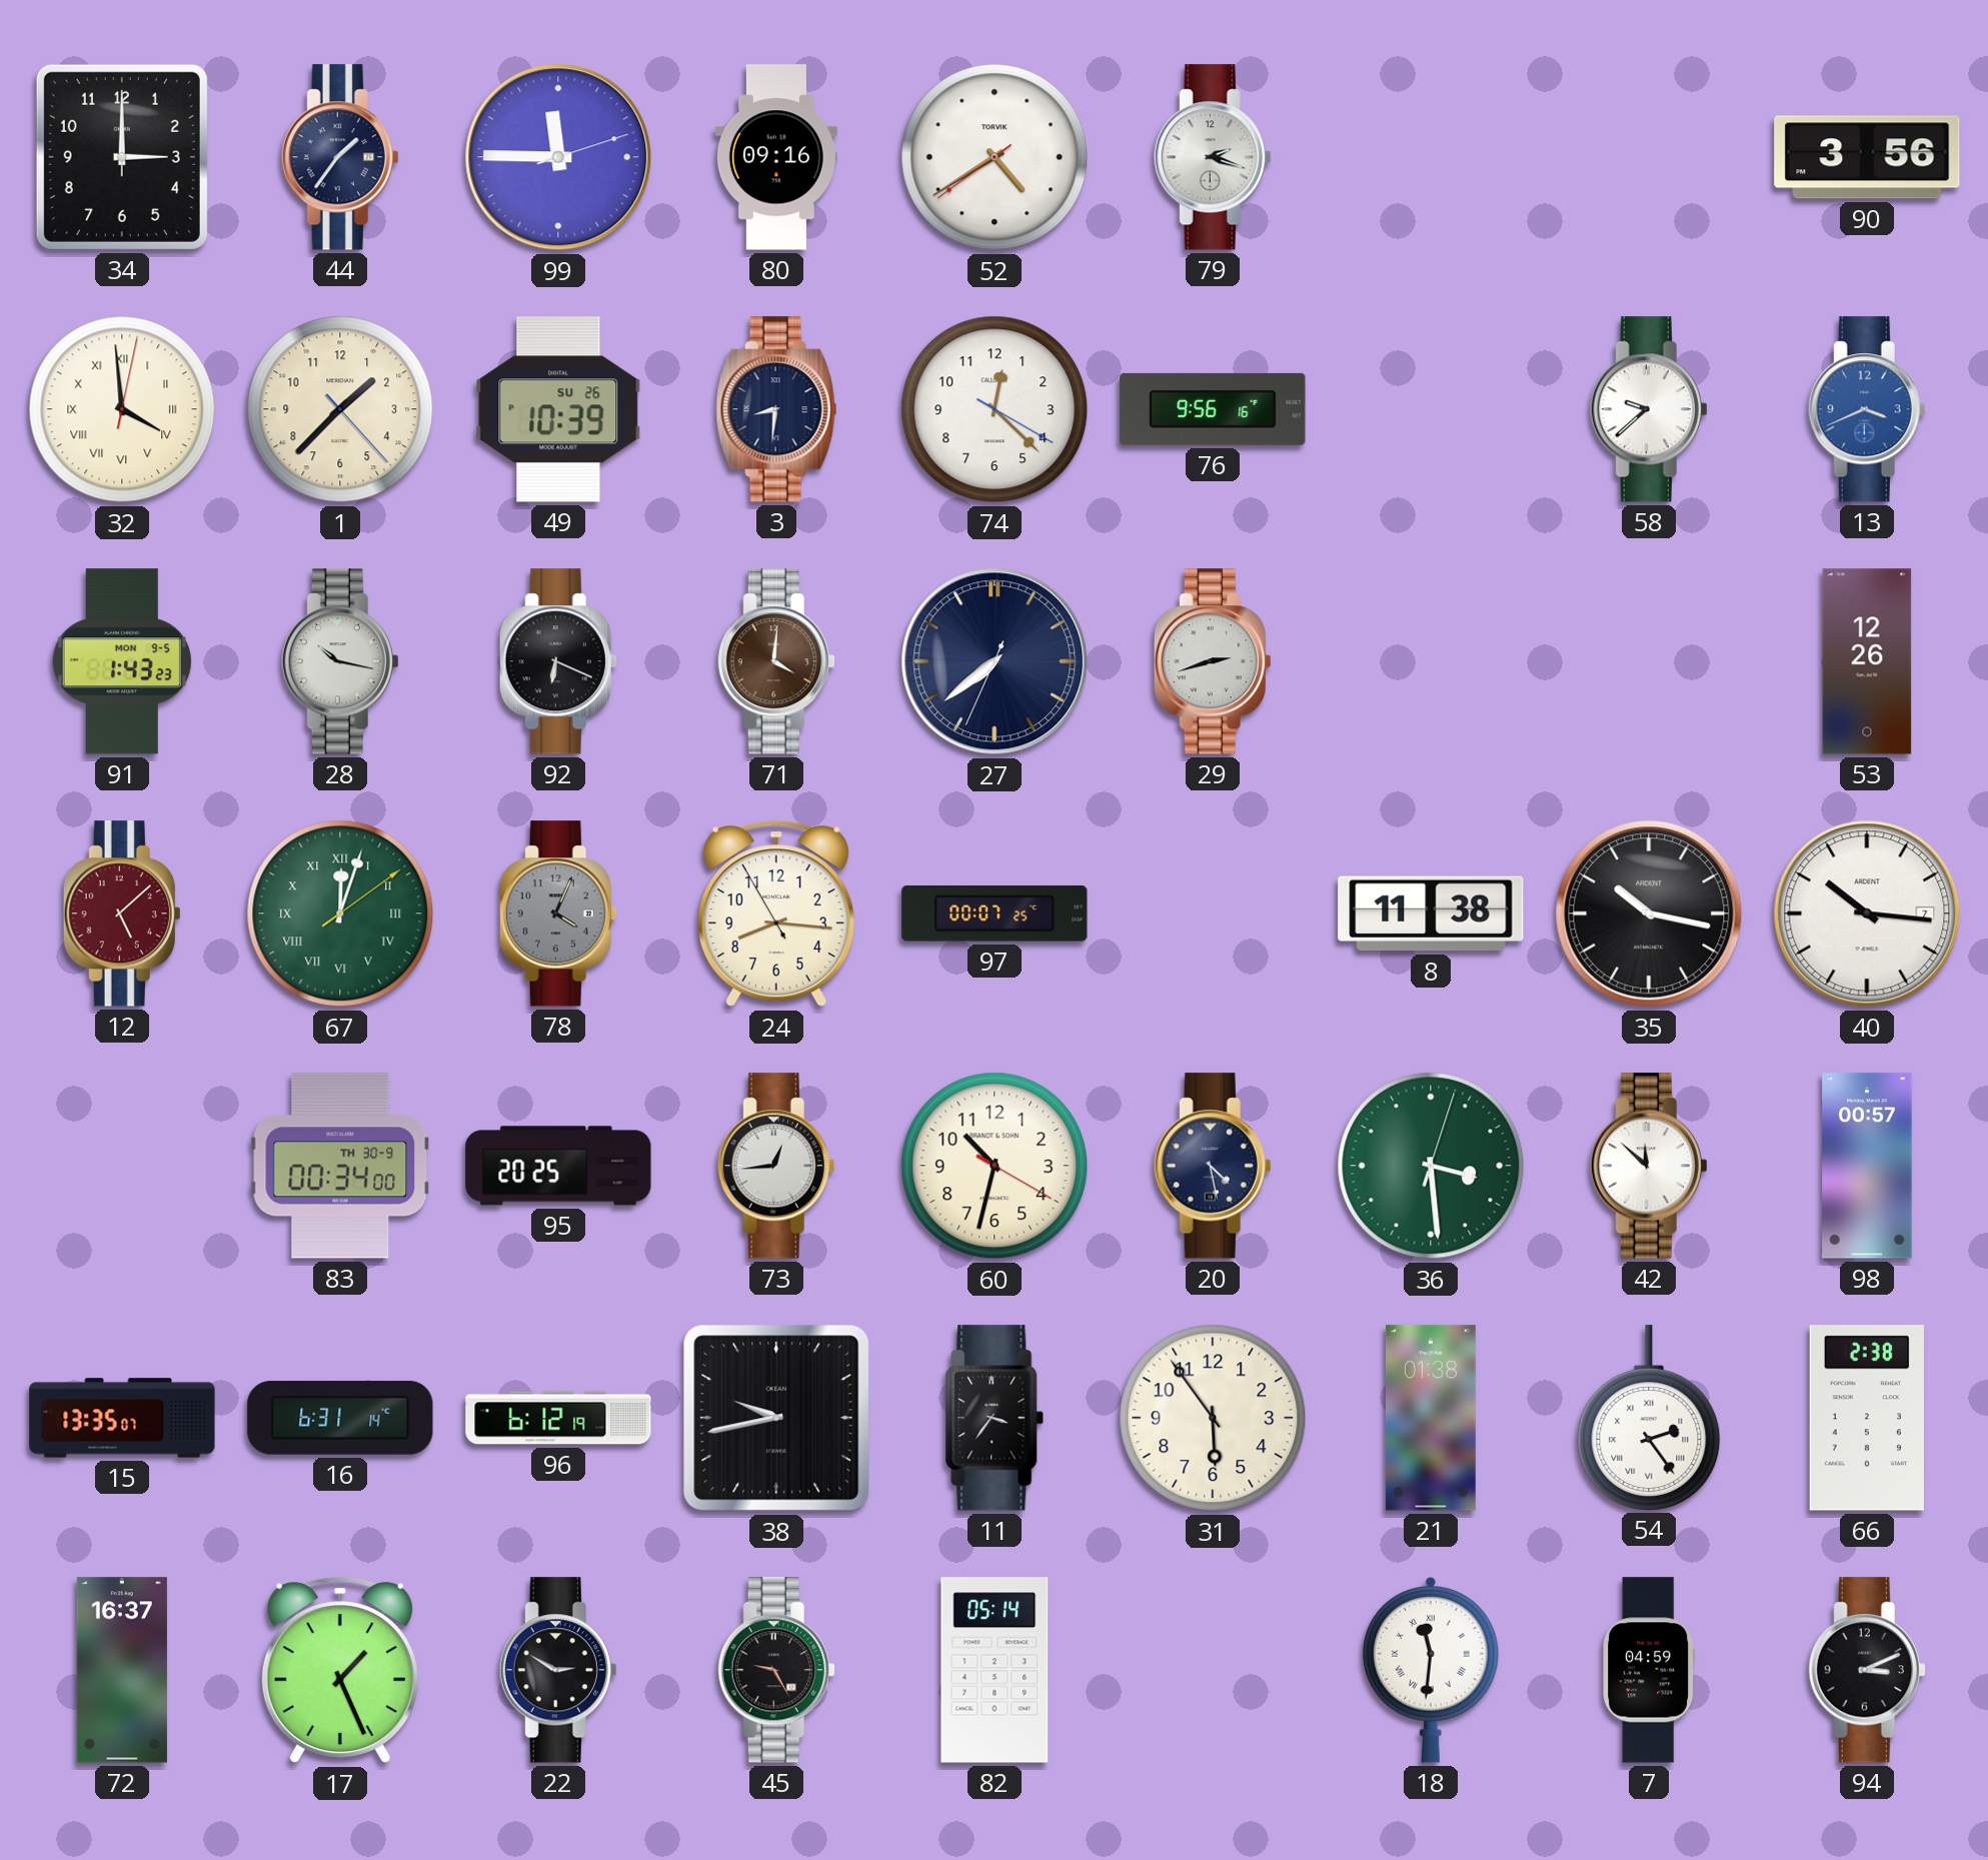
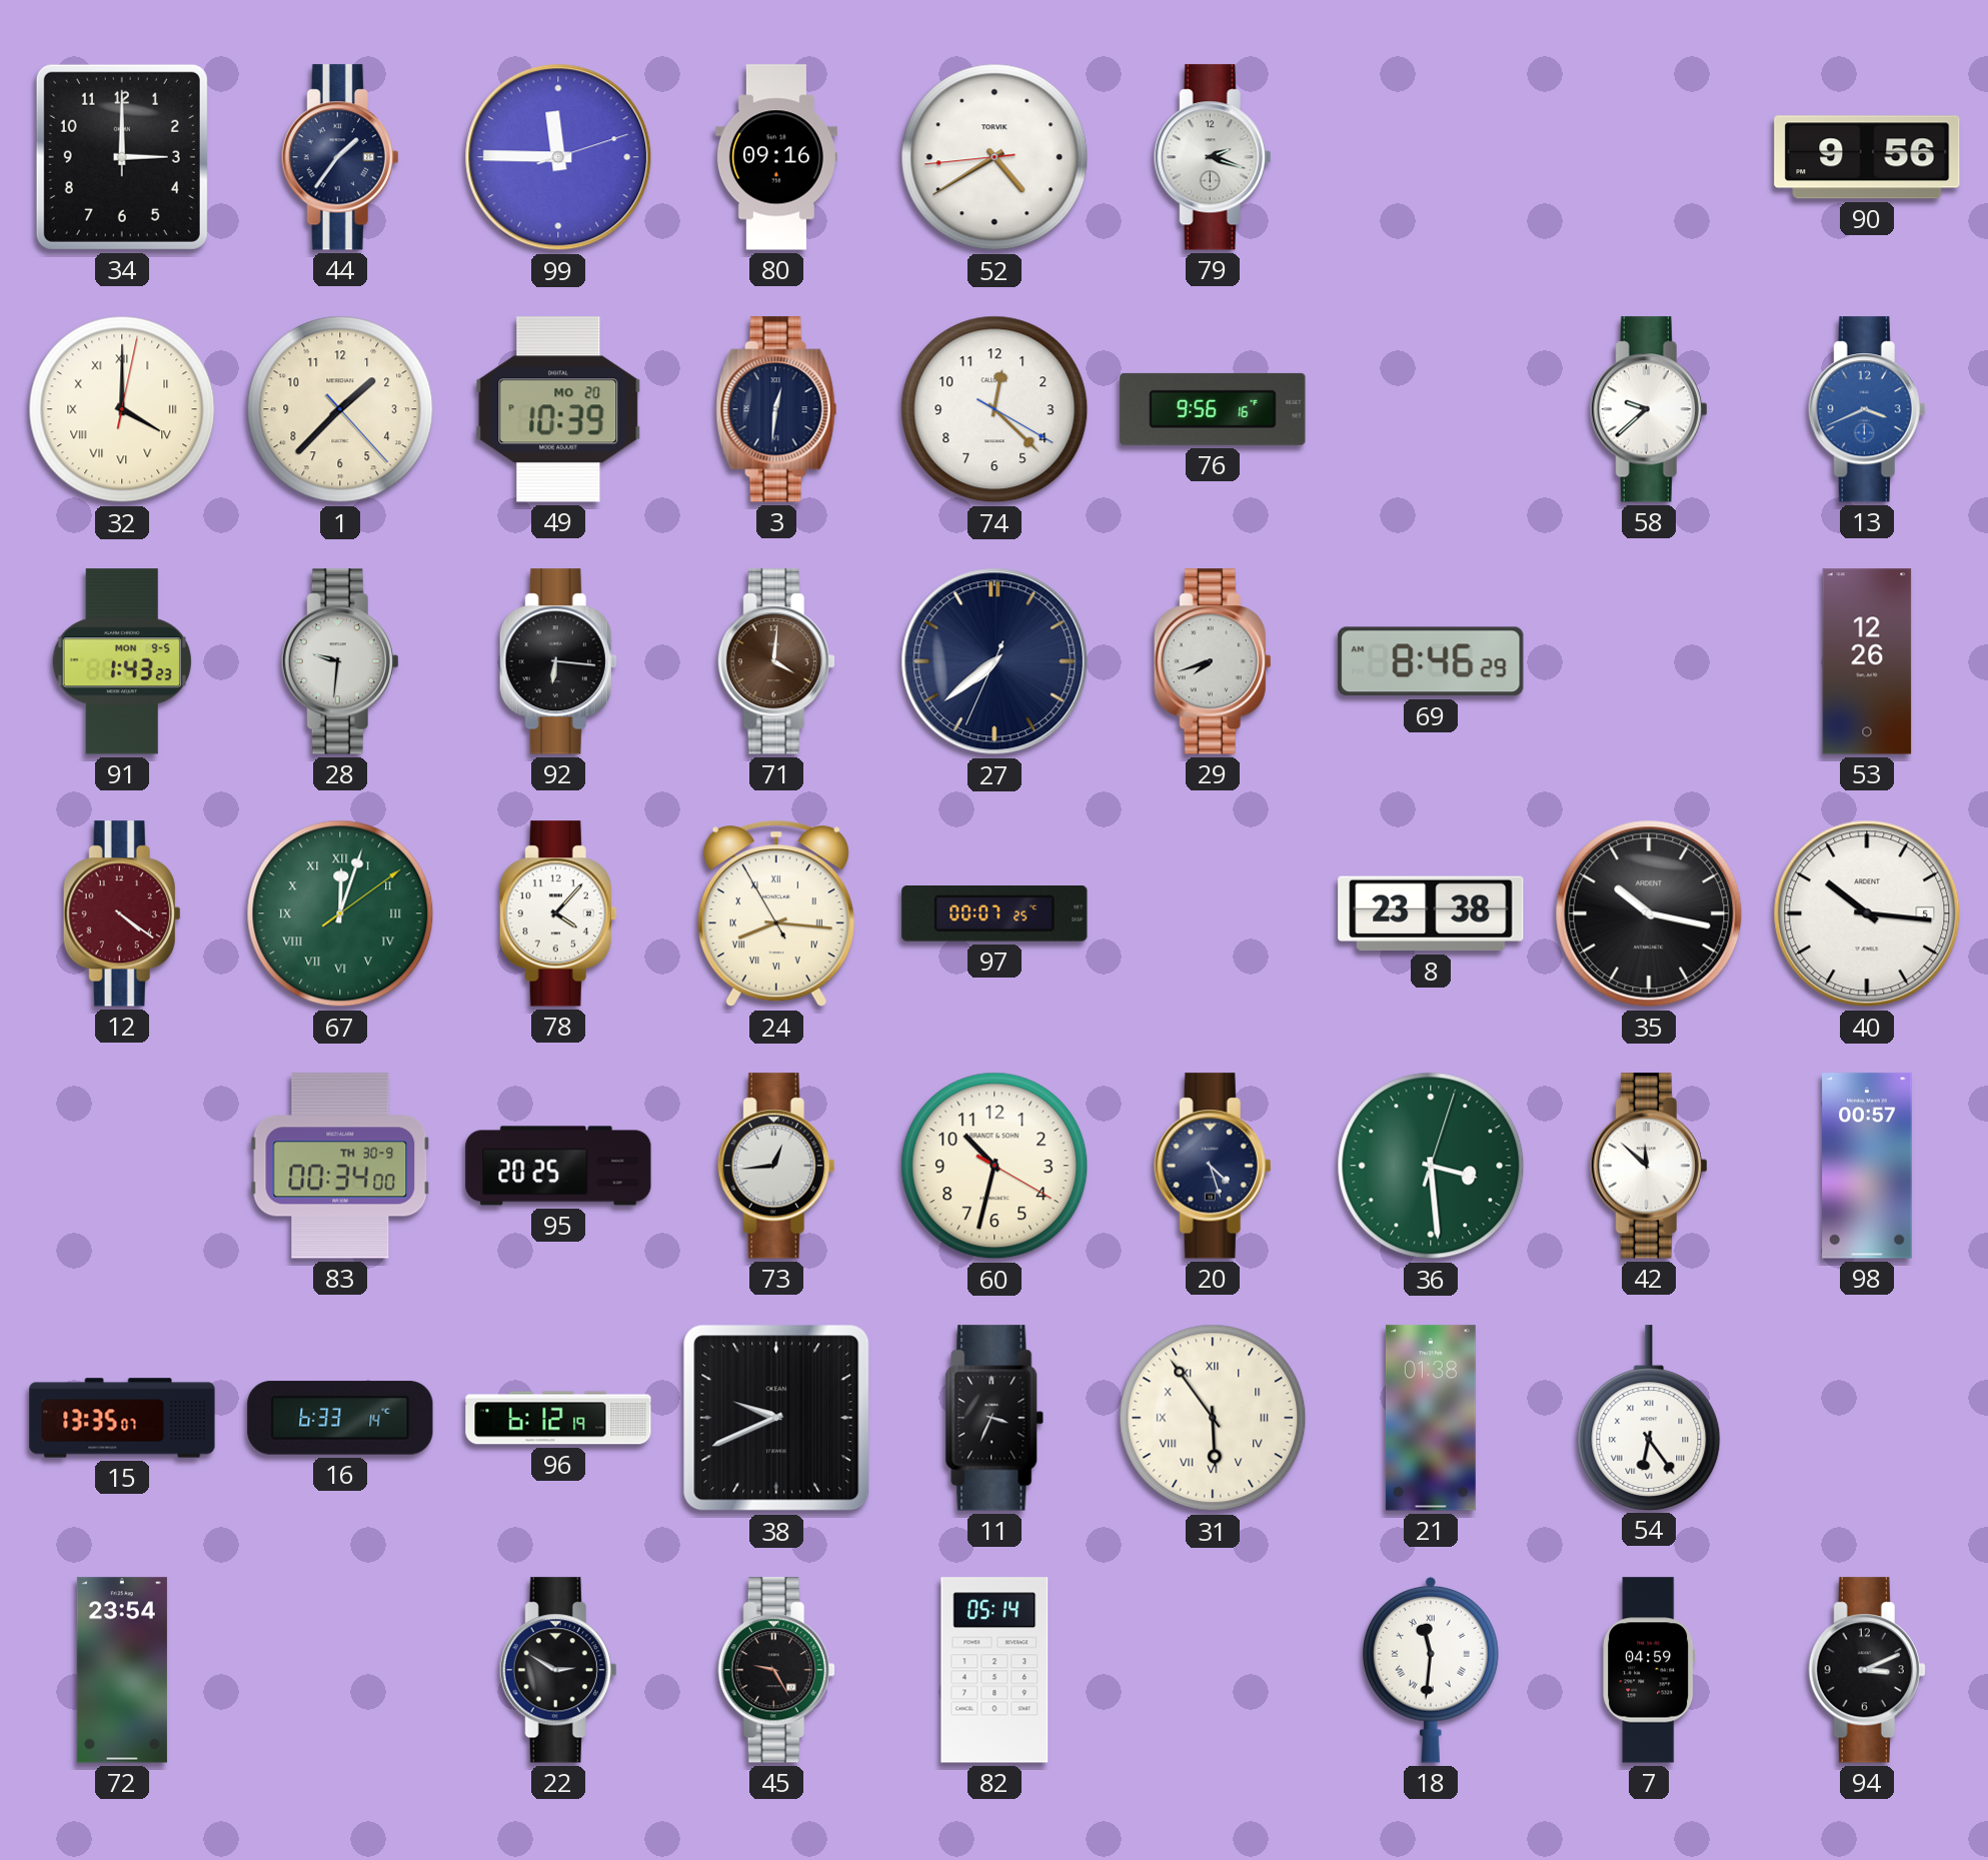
52: 4:39:39 -> 4:39:44 (995, 157)
90: 3:56 -> 9:56 (1867, 157)
32: 3:59 -> 4:00 (122, 409)
49 date: SU 26 -> MO 20 (558, 409)
3: 8:31 -> 12:31 (776, 409)
28: 10:17 -> 9:31 (340, 661)
92: 6:19 -> 6:16 (558, 661)
29: 2:42 -> 7:42 (1213, 661)
69: none -> 8:46 (1431, 661)
12: 5:08 -> 4:21 (122, 913)
78: 4:04 -> 4:07 (558, 913)
78 dial: grey -> white (558, 913)
24 numerals: Arabic -> Roman (776, 913)
8: 11:38 -> 23:38 (1431, 913)
40 date: 7 -> 5 (1867, 913)
20: 4:28 -> 4:27 (1213, 1166)
16: 6:31 -> 6:33 (340, 1418)
38: 9:43 -> 9:41 (776, 1418)
11: 3:36 -> 3:34 (995, 1418)
31 numerals: Arabic -> Roman (1213, 1418)
54: 2:24 -> 6:24 (1649, 1418)
66: 2:38 -> none (1867, 1418)
72: 16:37 -> 23:54 (122, 1670)
17: 1:26 -> none (340, 1670)
